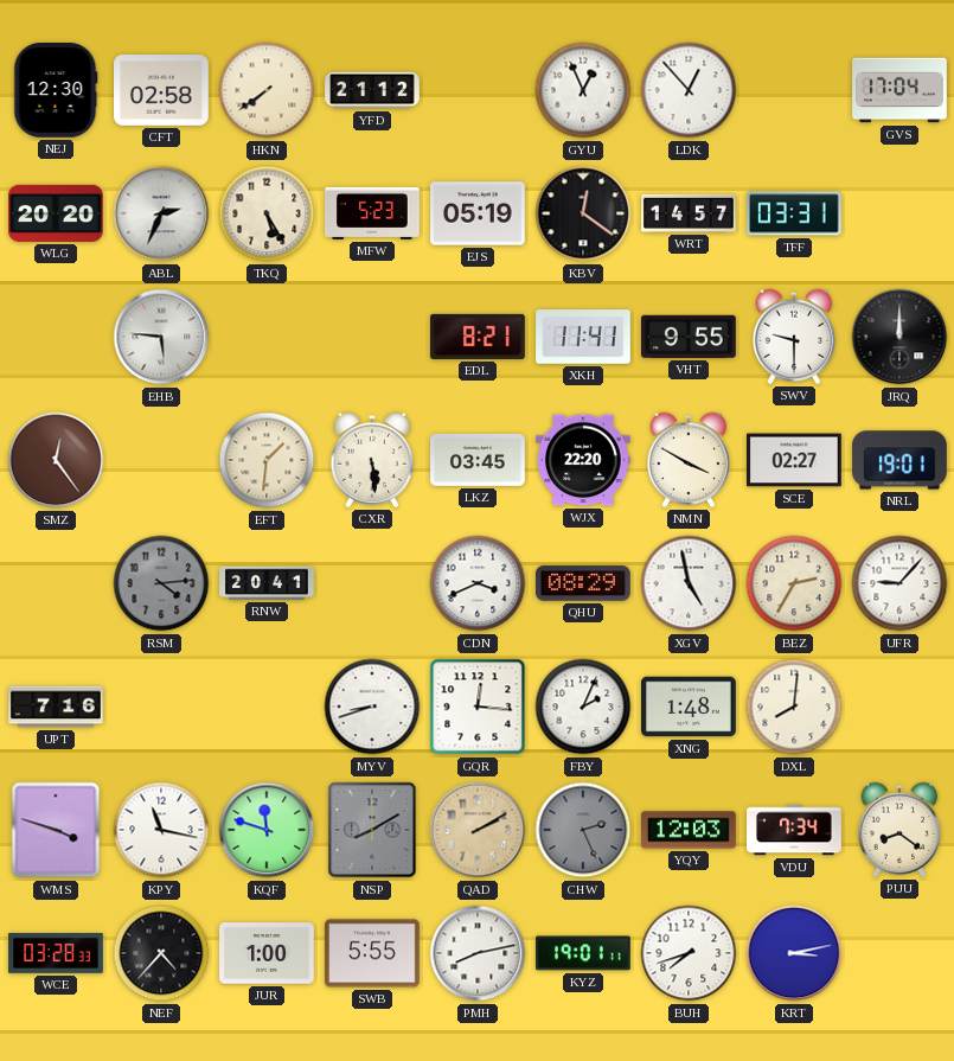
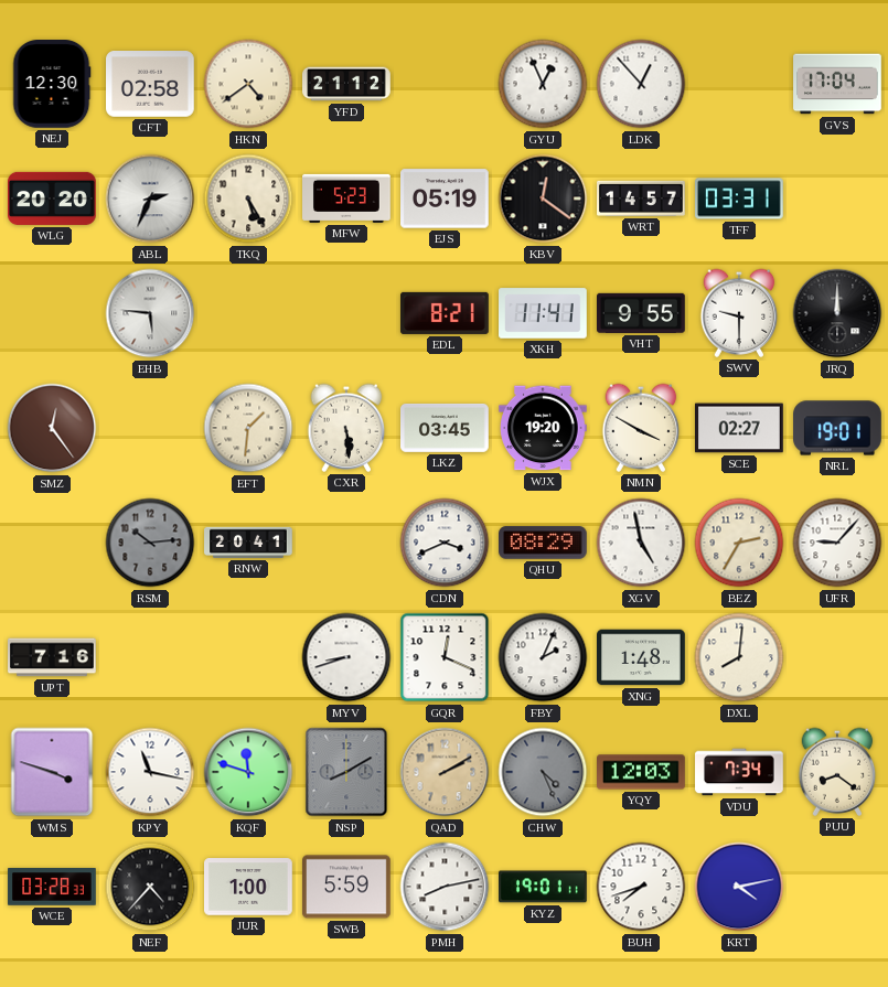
HKN: 7:39 -> 4:39 (248, 84)
WJX: 22:20 -> 19:20 (544, 428)
RSM: 4:14 -> 10:14 (150, 543)
GQR: 12:16 -> 12:19 (445, 657)
CHW: 2:26 -> 4:26 (543, 772)
SWB: 5:55 -> 5:59 (347, 887)
KRT: 3:13 -> 4:13 (739, 887)
